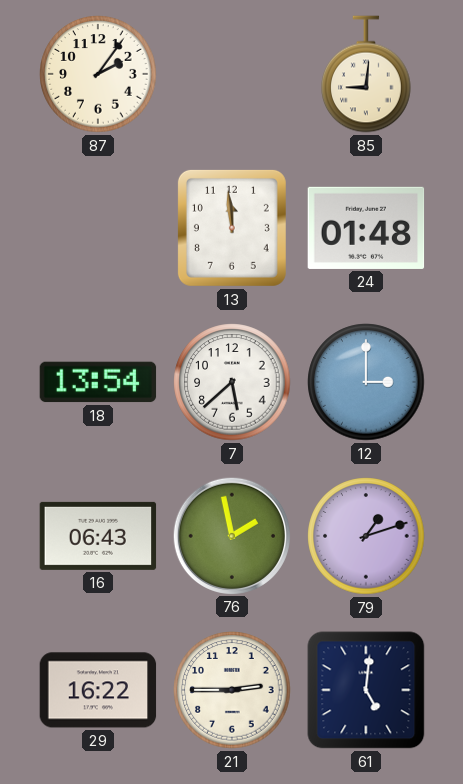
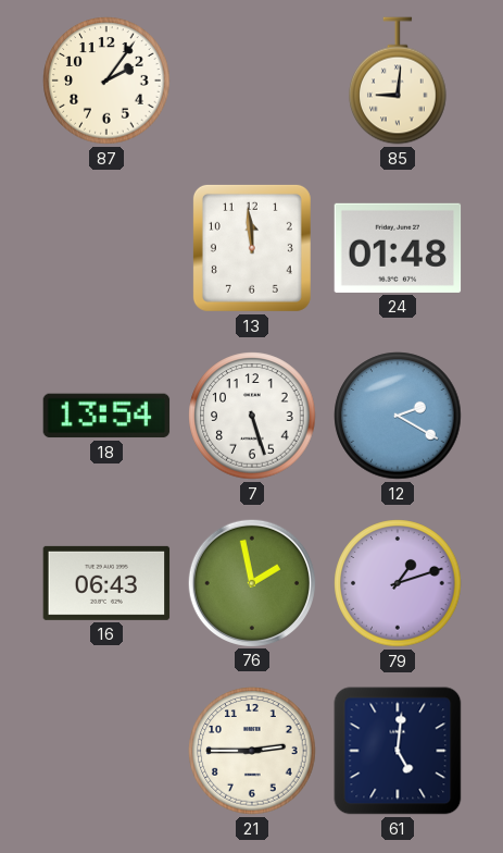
7: 5:38 -> 5:27 (252, 416)
12: 3:00 -> 2:20 (398, 416)
29: 16:22 -> none (98, 690)
